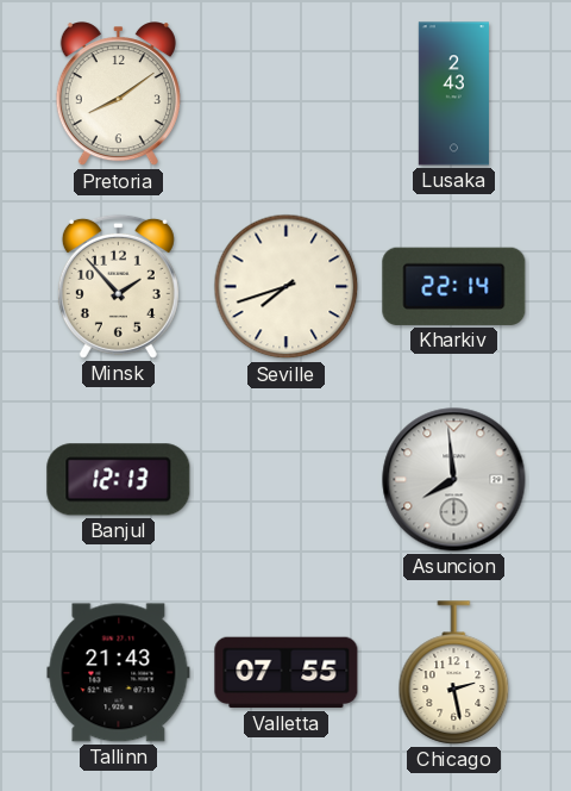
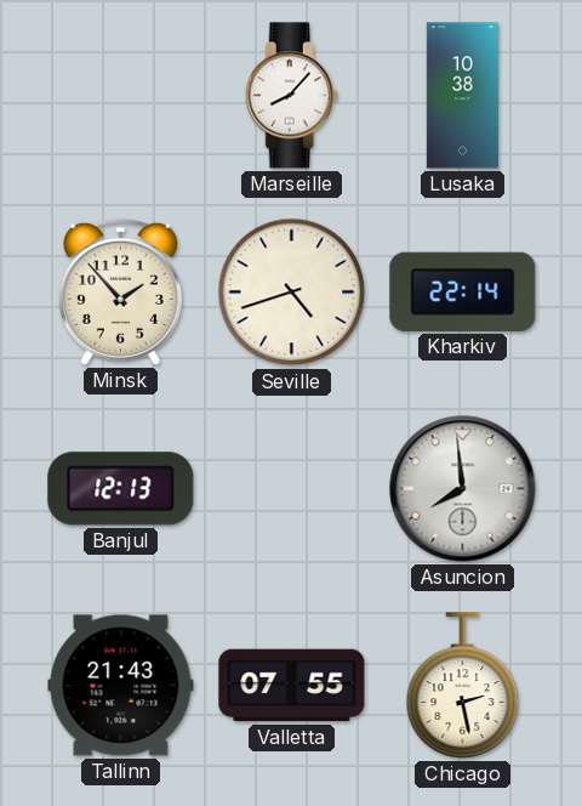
Pretoria: 8:09 -> none (118, 94)
Marseille: none -> 8:07 (291, 96)
Lusaka: 2:43 -> 10:38 (462, 96)
Seville: 7:42 -> 4:42 (292, 293)
